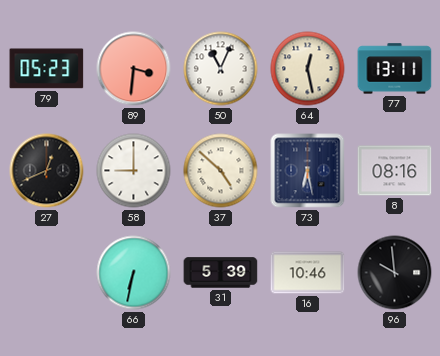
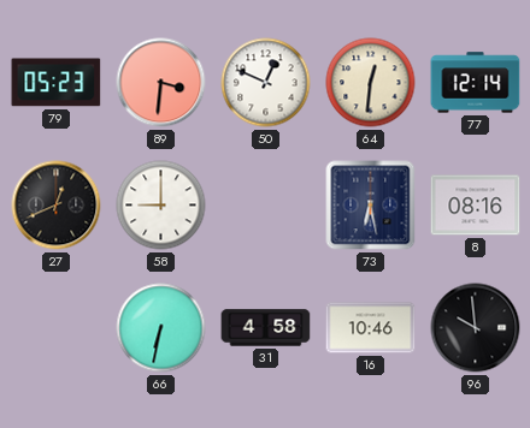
50: 11:04 -> 12:49 (266, 83)
64: 12:28 -> 12:31 (371, 83)
77: 13:11 -> 12:14 (476, 83)
37: 4:52 -> none (221, 171)
31: 5:39 -> 4:58 (266, 328)
